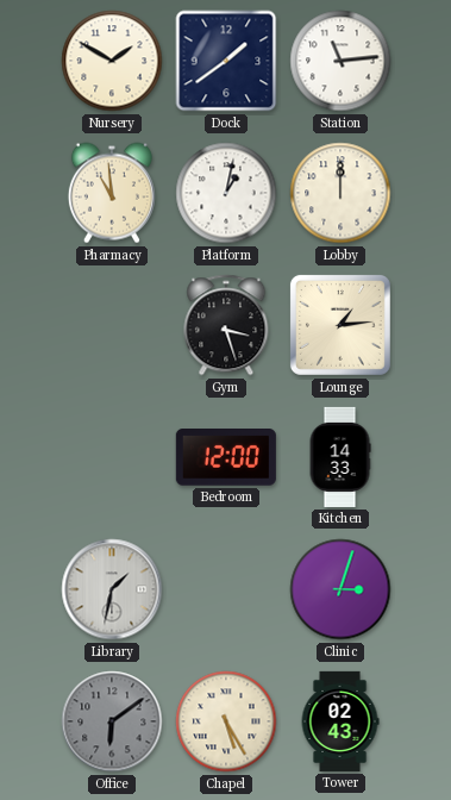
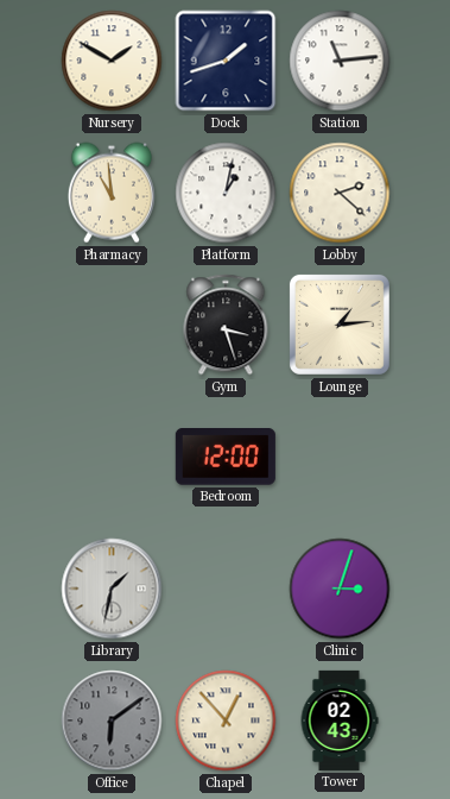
Dock: 1:39 -> 1:42 (226, 61)
Lobby: 12:00 -> 2:22 (340, 193)
Kitchen: 14:33 -> none (340, 457)
Chapel: 5:25 -> 12:53 (226, 721)
